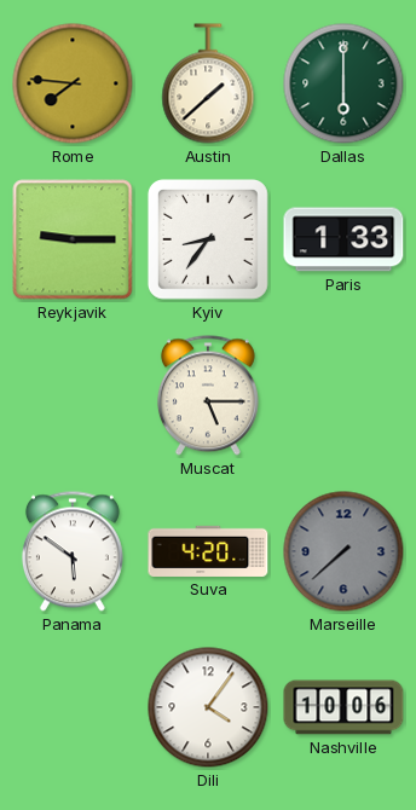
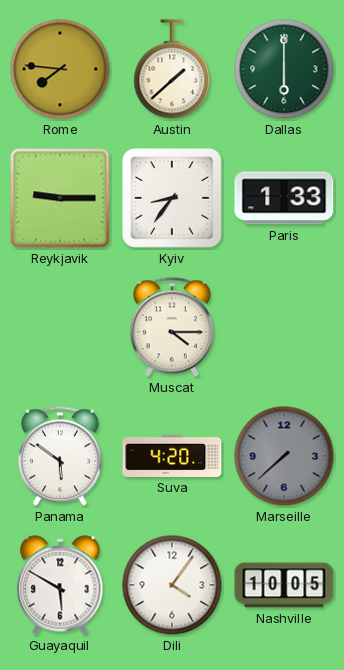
Muscat: 5:15 -> 4:15 (172, 327)
Guayaquil: none -> 5:50 (60, 585)
Nashville: 10:06 -> 10:05 (284, 585)
